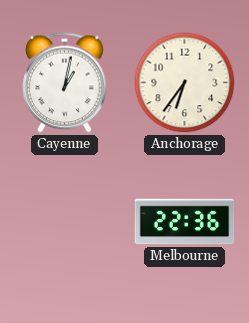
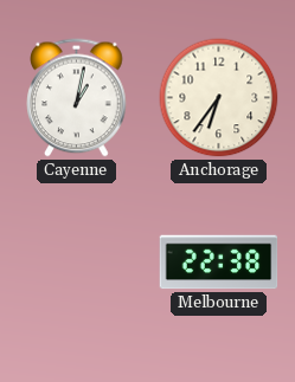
Melbourne: 22:36 -> 22:38 (219, 263)
